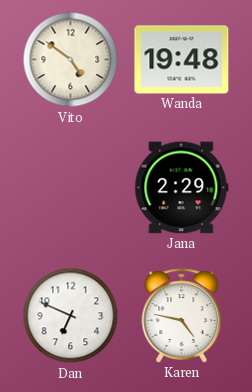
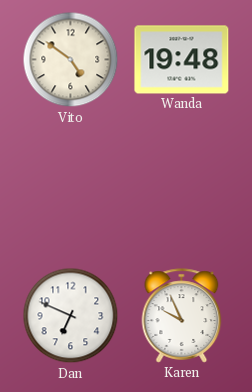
Jana: 2:29 -> none (182, 188)
Karen: 4:47 -> 9:56 (182, 316)
